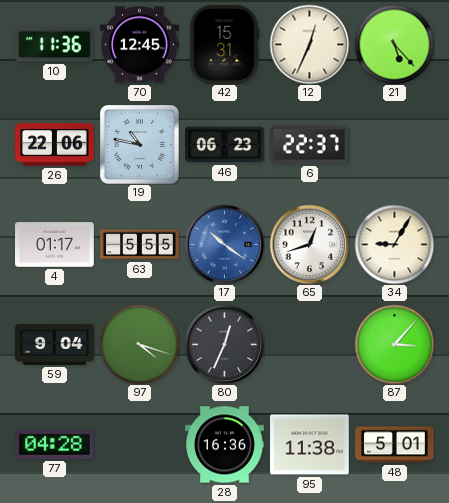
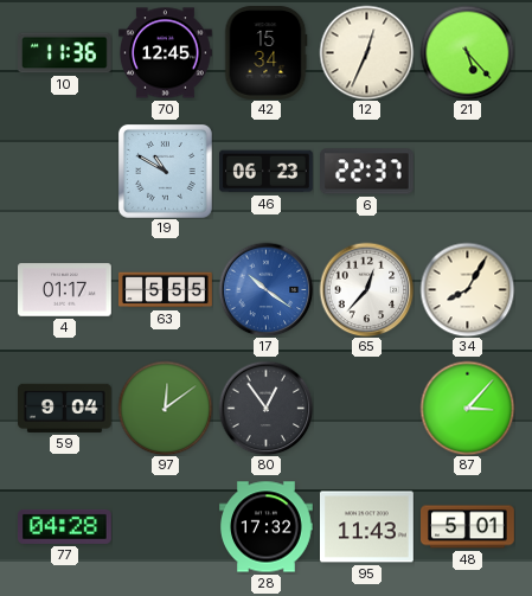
42: 15:31 -> 15:34 (265, 53)
26: 22:06 -> none (55, 145)
19: 10:47 -> 10:50 (166, 172)
65: 12:42 -> 12:37 (366, 289)
34: 9:05 -> 8:05 (467, 289)
97: 4:18 -> 12:09 (165, 408)
80: 12:34 -> 12:54 (265, 408)
28: 16:36 -> 17:32 (267, 527)
95: 11:38 -> 11:43 (367, 527)
